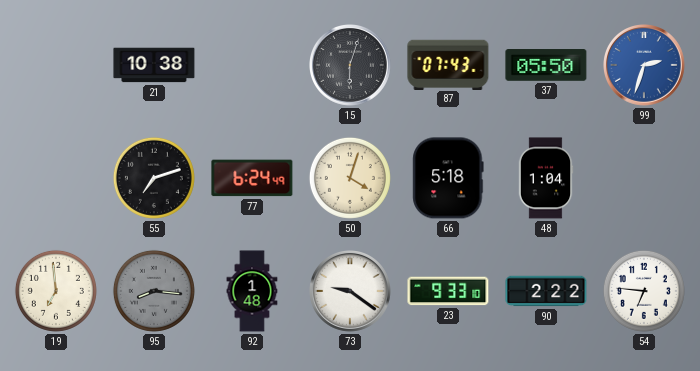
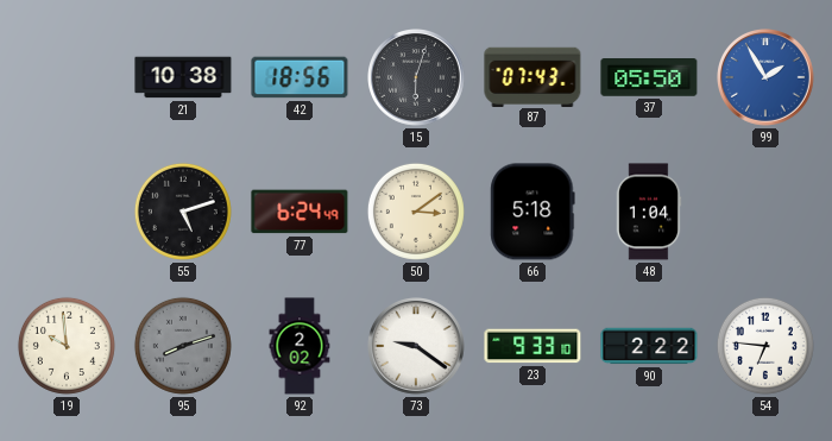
42: none -> 18:56 (300, 77)
99: 2:33 -> 1:55 (767, 78)
55: 7:12 -> 5:12 (183, 212)
50: 4:03 -> 3:09 (416, 212)
19: 6:59 -> 9:59 (67, 346)
95: 8:16 -> 8:12 (183, 346)
92: 1:48 -> 2:02 (300, 346)
